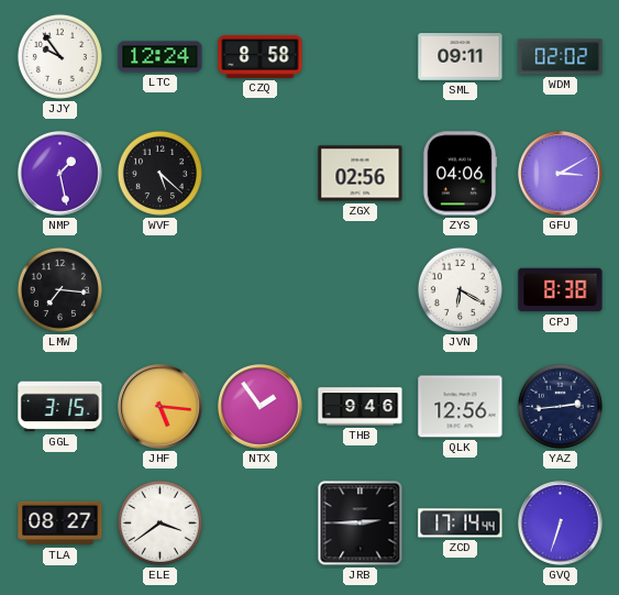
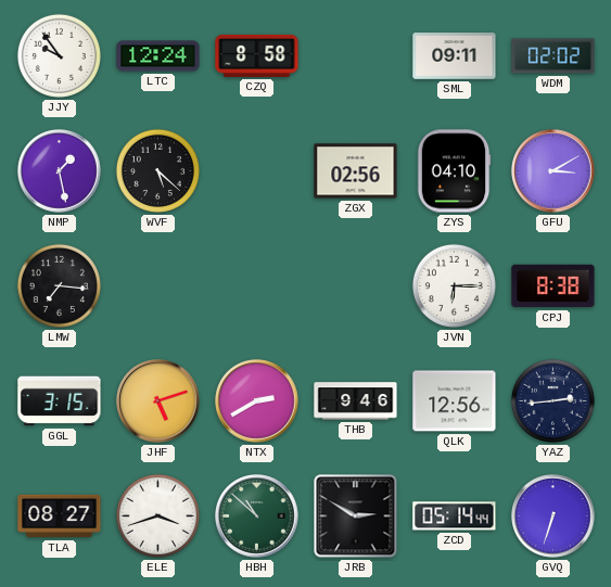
ZYS: 04:06 -> 04:10 (454, 171)
JVN: 6:20 -> 6:15 (454, 285)
JHF: 5:16 -> 5:12 (158, 401)
NTX: 1:54 -> 2:40 (257, 401)
ELE: 3:39 -> 3:42 (157, 515)
HBH: none -> 10:52 (257, 516)
JRB: 2:45 -> 2:50 (356, 516)
ZCD: 17:14 -> 05:14 (455, 516)
